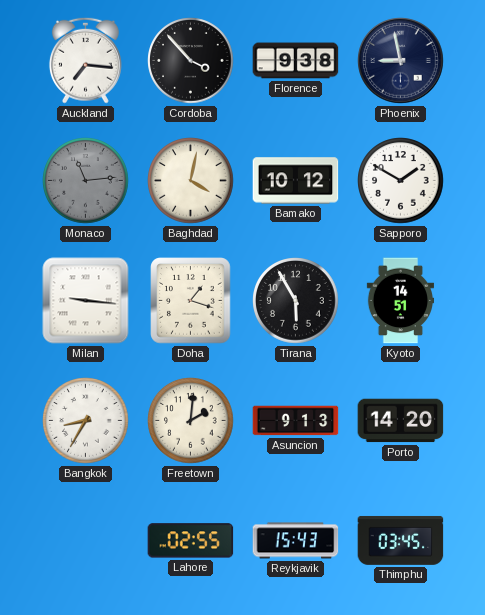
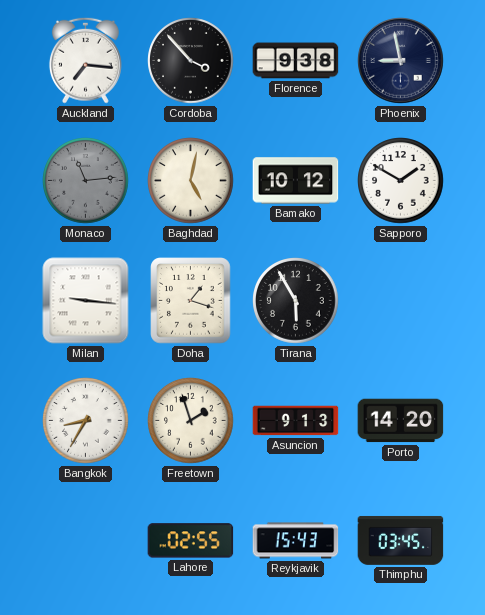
Baghdad: 4:02 -> 5:02 (191, 181)
Kyoto: 14:51 -> none (400, 301)
Freetown: 2:01 -> 1:57 (191, 421)
